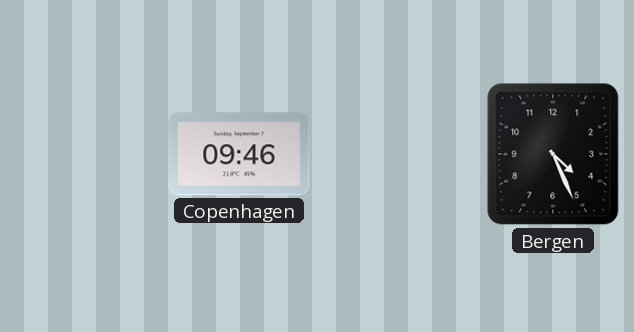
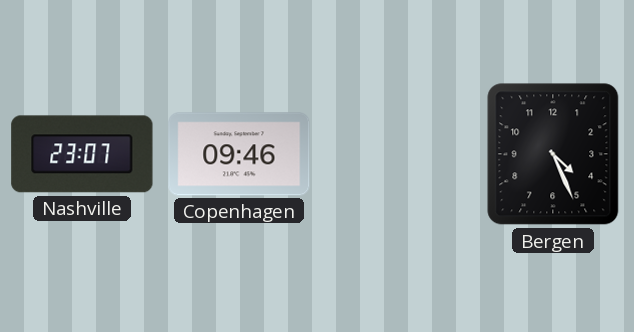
Nashville: none -> 23:07 (82, 154)
